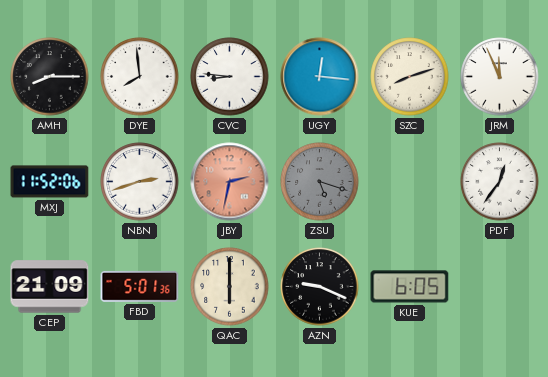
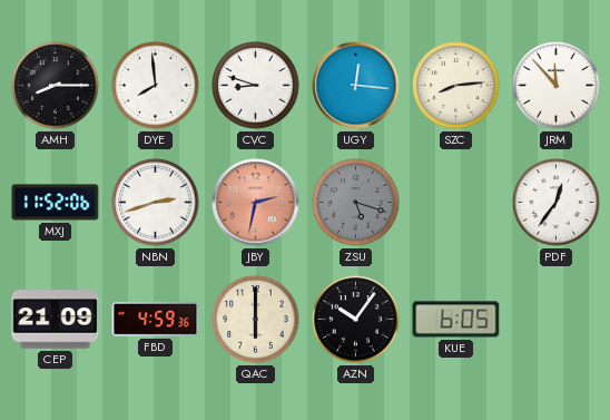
CVC: 8:46 -> 8:48 (256, 86)
SZC: 8:12 -> 8:14 (456, 86)
JRM: 11:56 -> 11:53 (557, 86)
FBD: 5:01 -> 4:59 (156, 319)
AZN: 9:19 -> 10:06 (356, 320)
